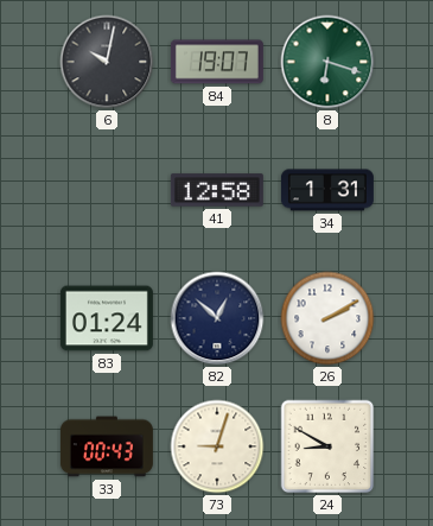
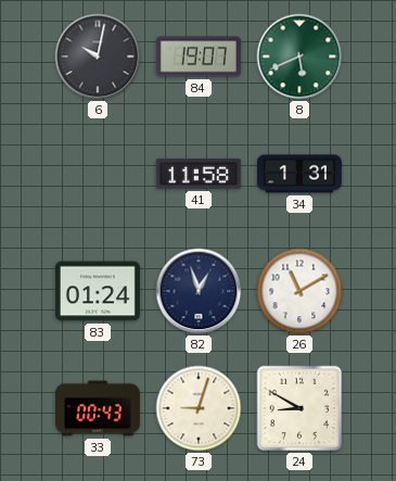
8: 6:18 -> 5:41 (299, 56)
41: 12:58 -> 11:58 (199, 174)
82: 12:52 -> 12:57 (199, 291)
26: 2:10 -> 11:10 (299, 291)
